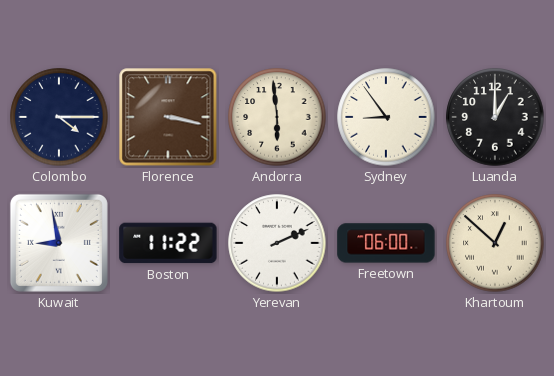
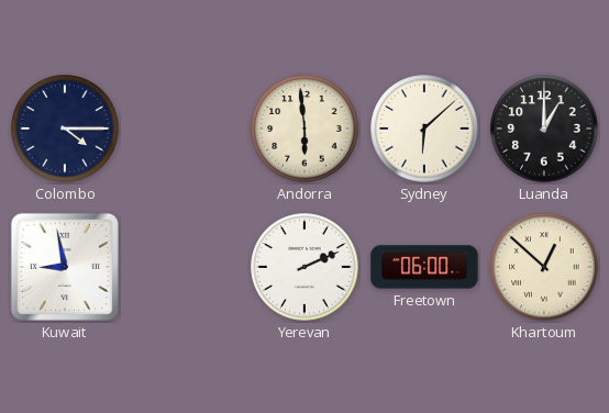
Florence: 3:17 -> none (168, 117)
Sydney: 8:54 -> 6:08 (424, 129)
Boston: 11:22 -> none (168, 243)
